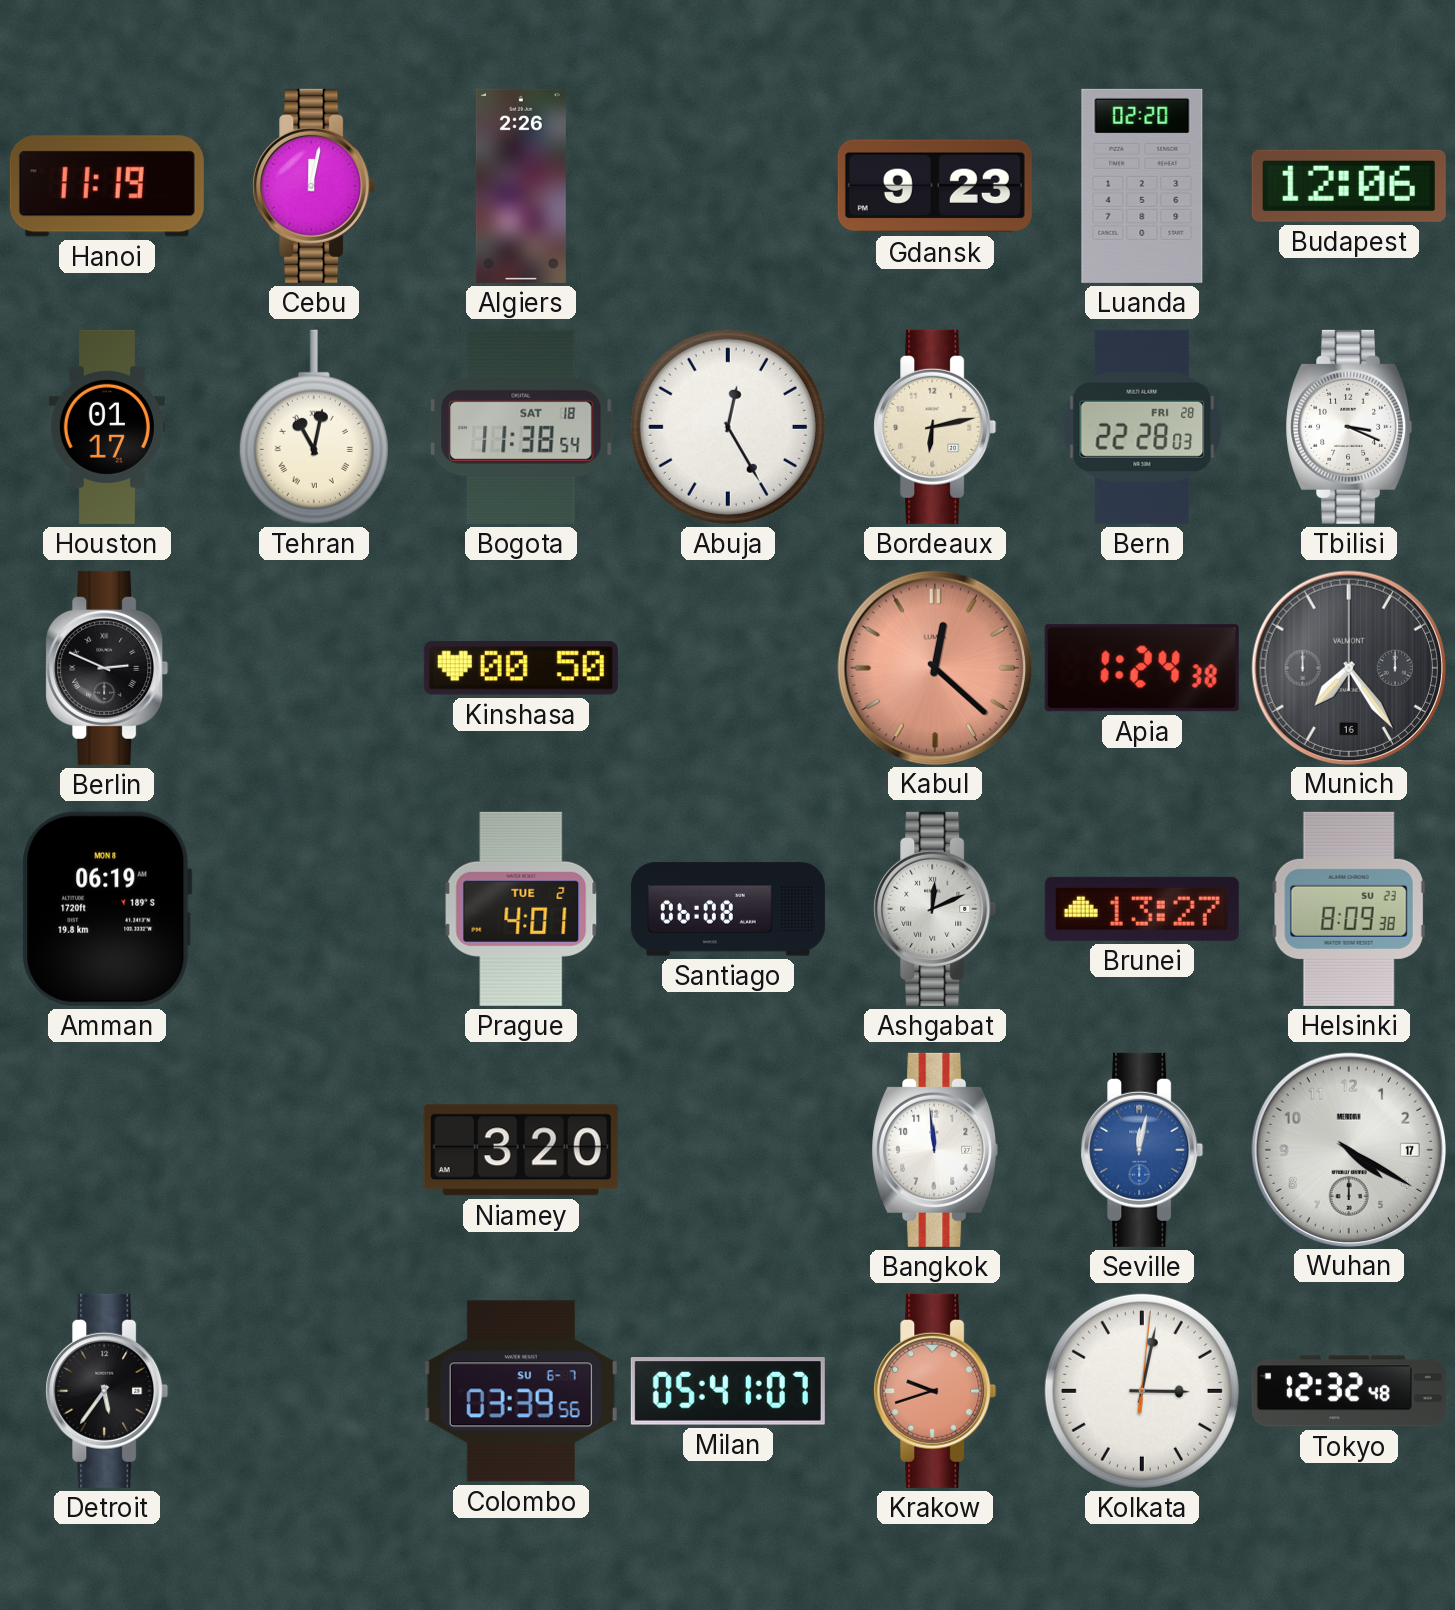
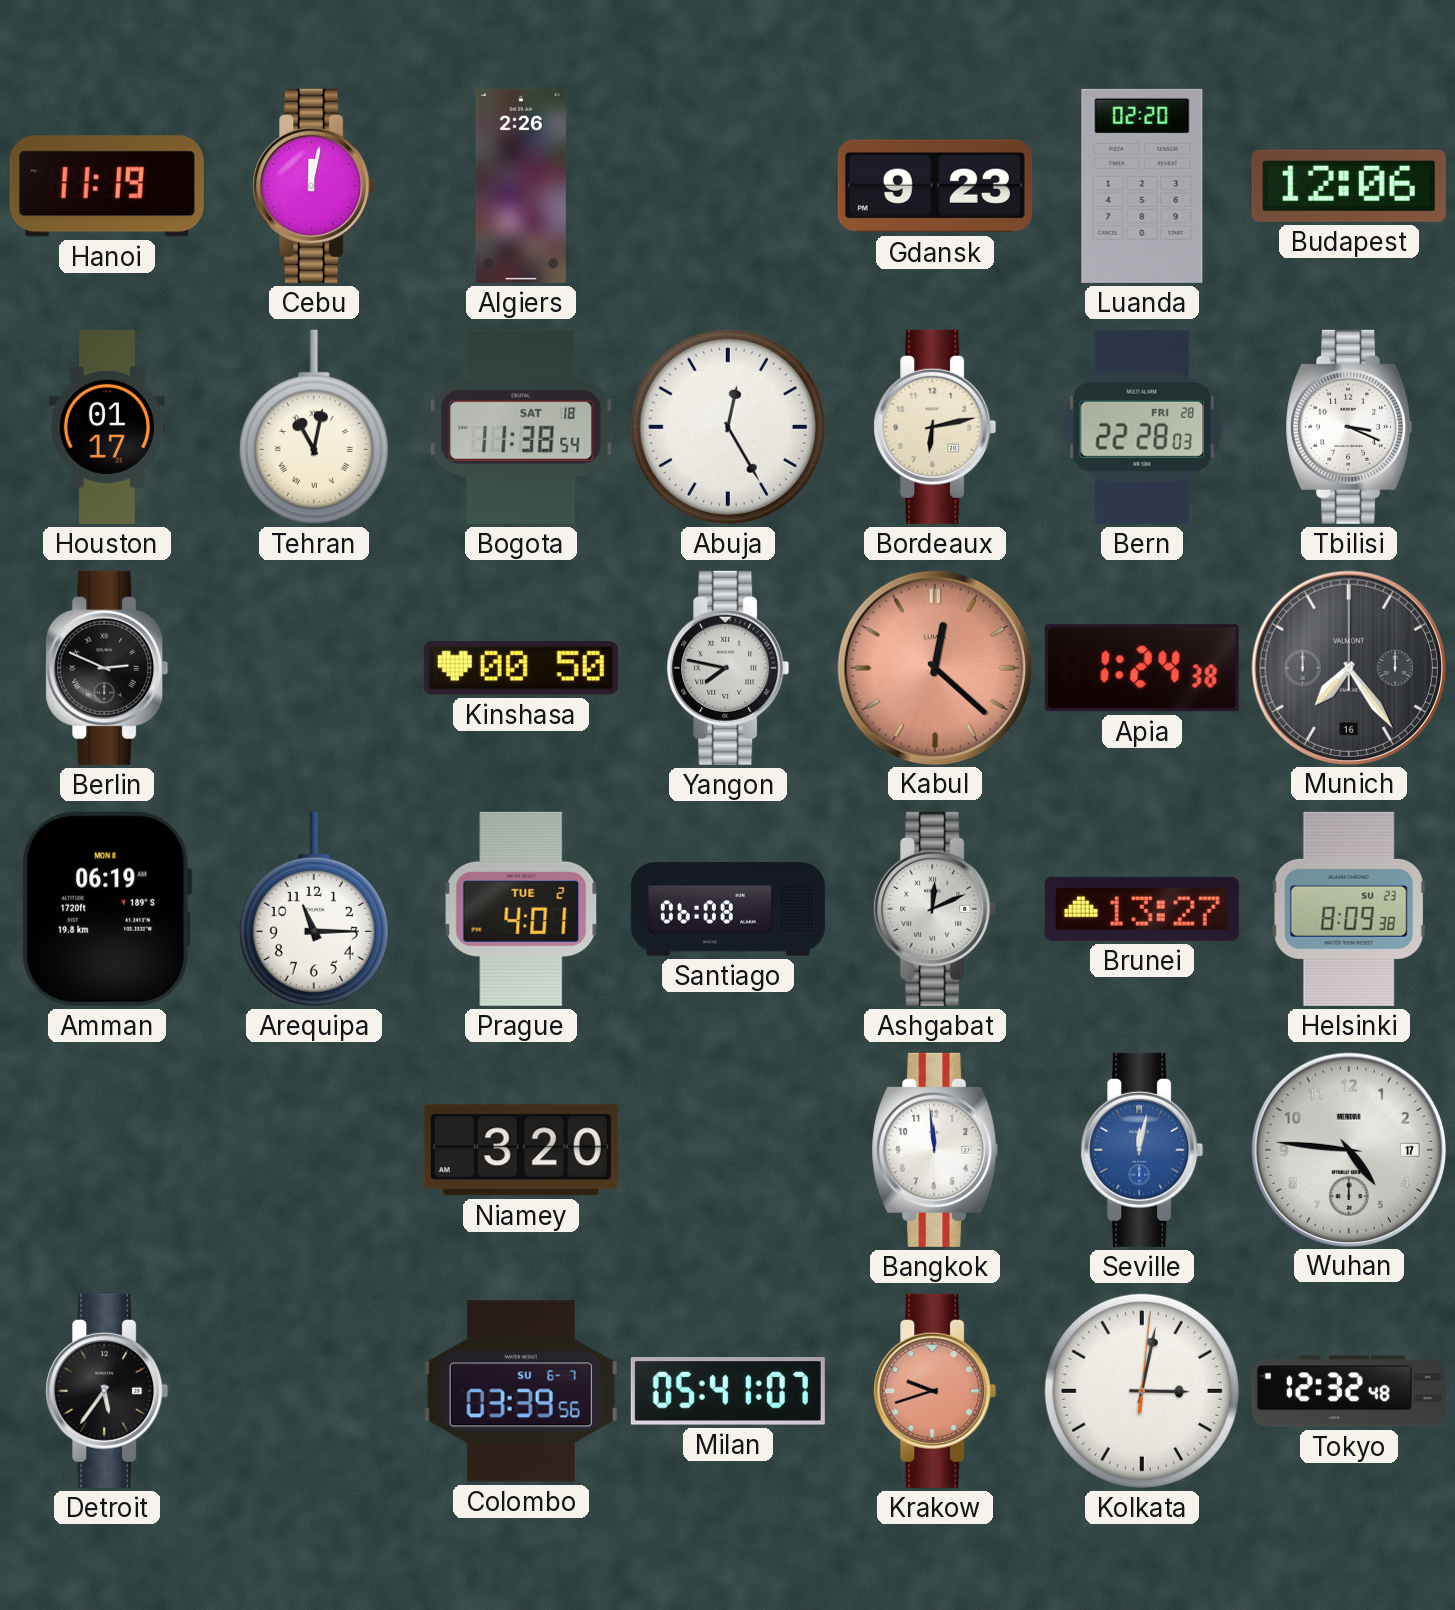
Yangon: none -> 7:47 (728, 668)
Arequipa: none -> 11:15 (314, 909)
Wuhan: 4:20 -> 4:46 (1348, 1149)
